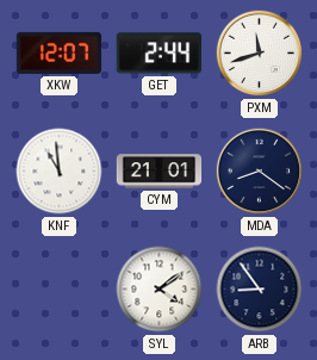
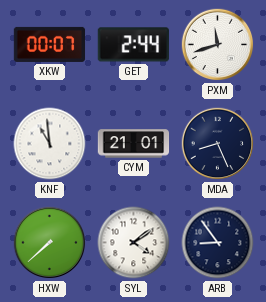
XKW: 12:07 -> 00:07 (50, 44)
MDA: 8:21 -> 8:26 (218, 144)
HXW: none -> 7:38 (50, 243)
